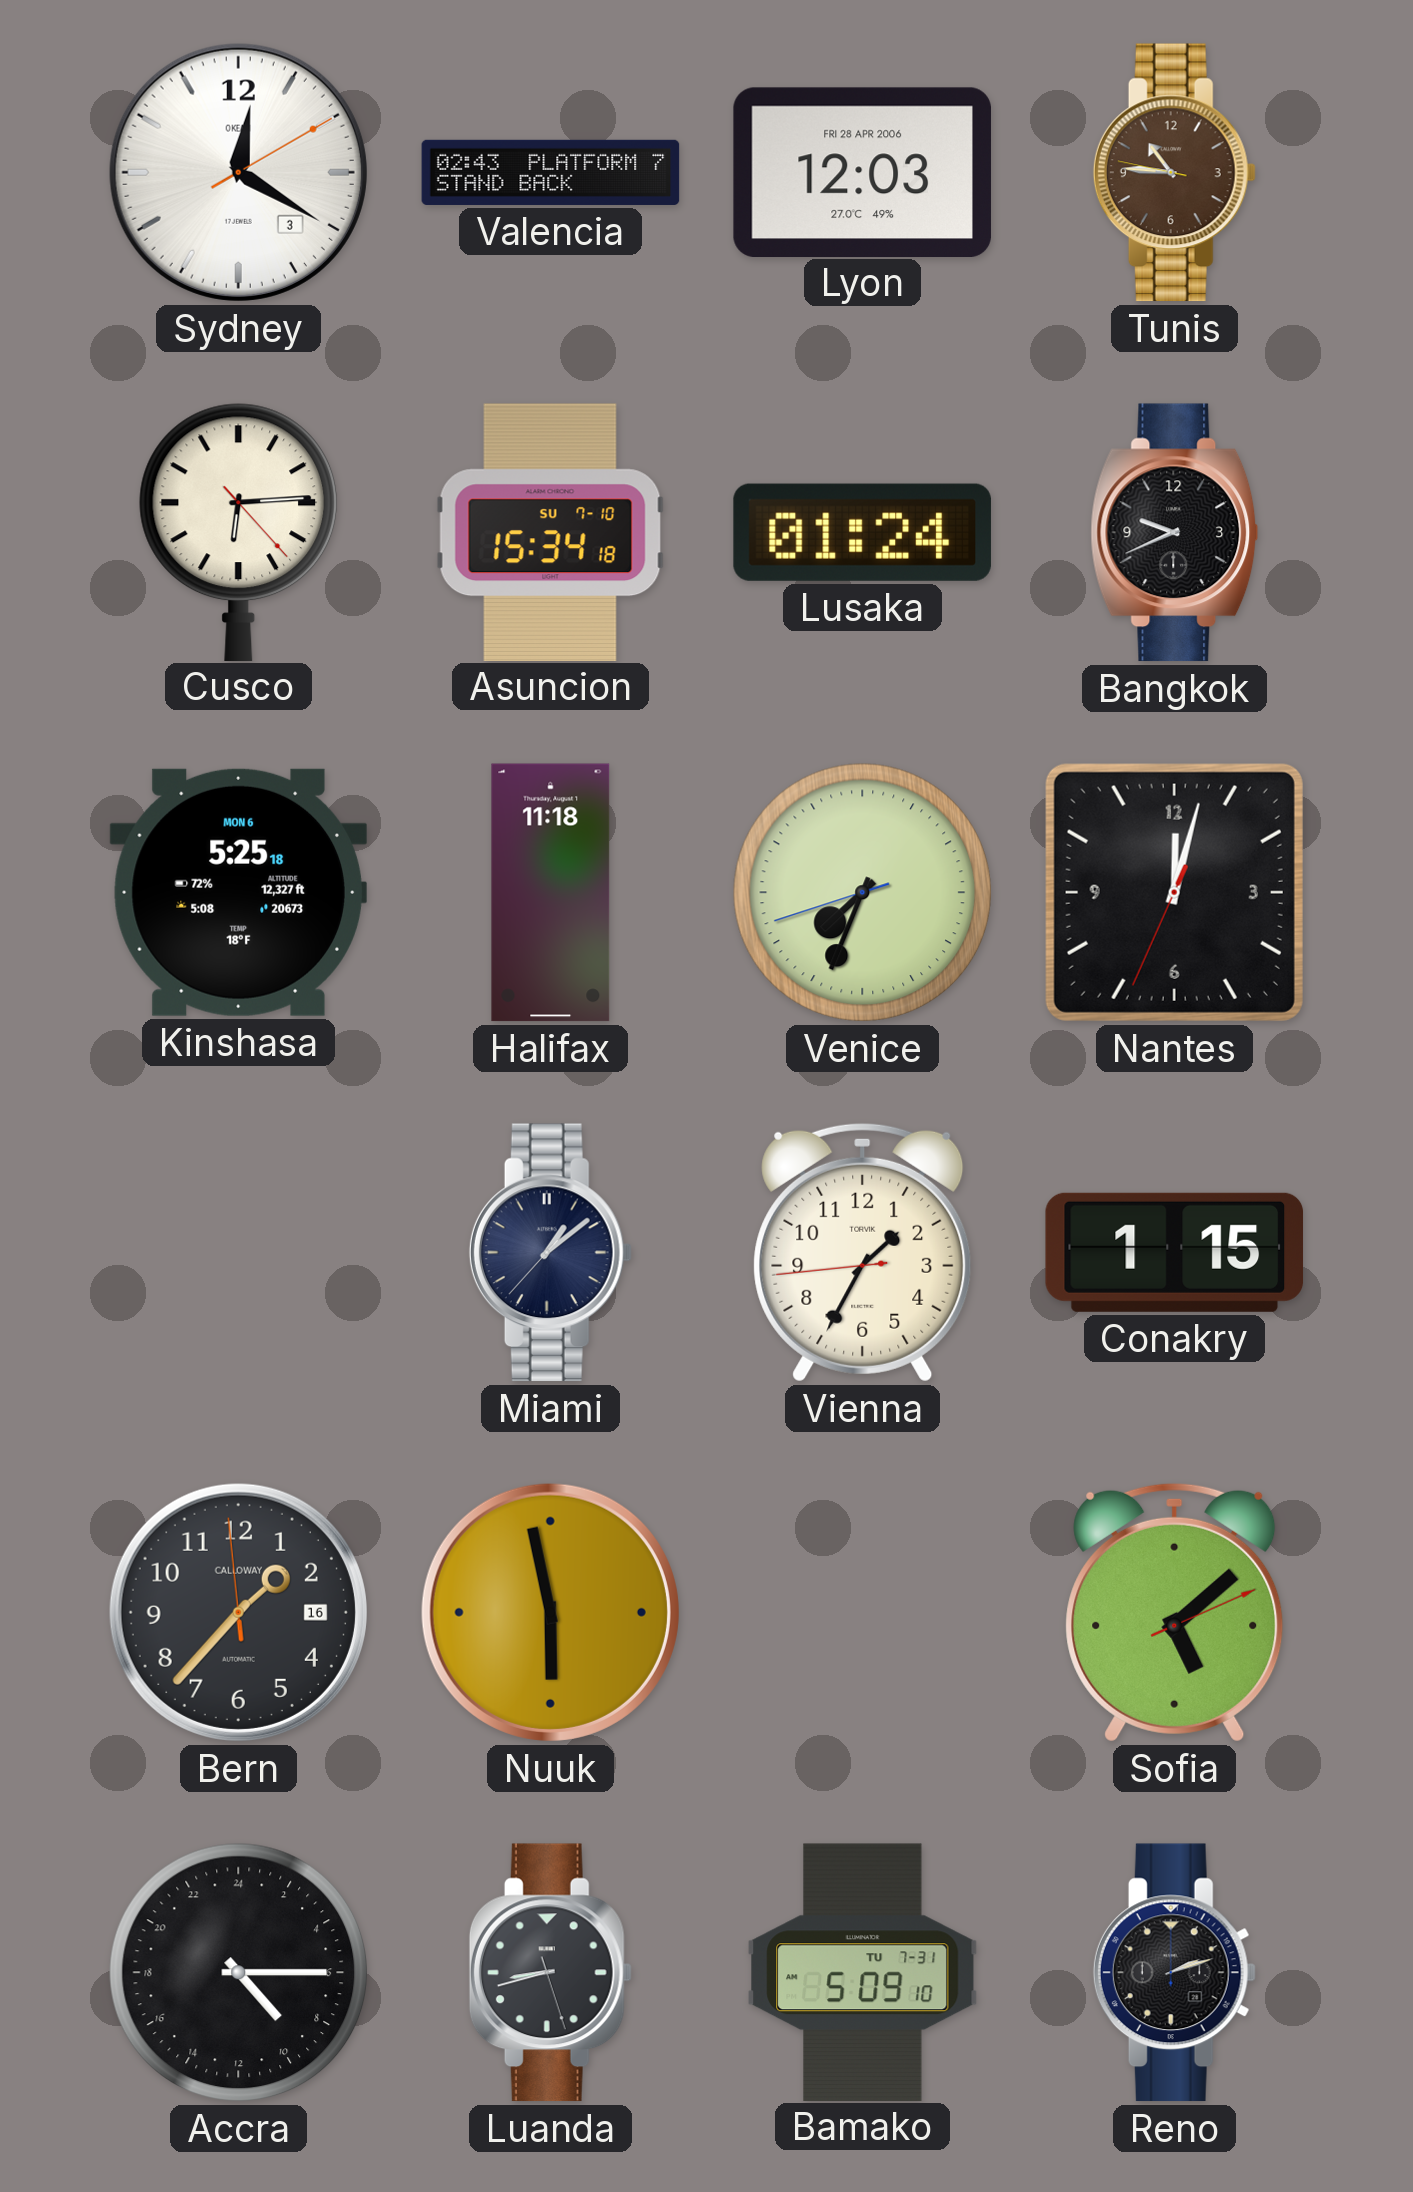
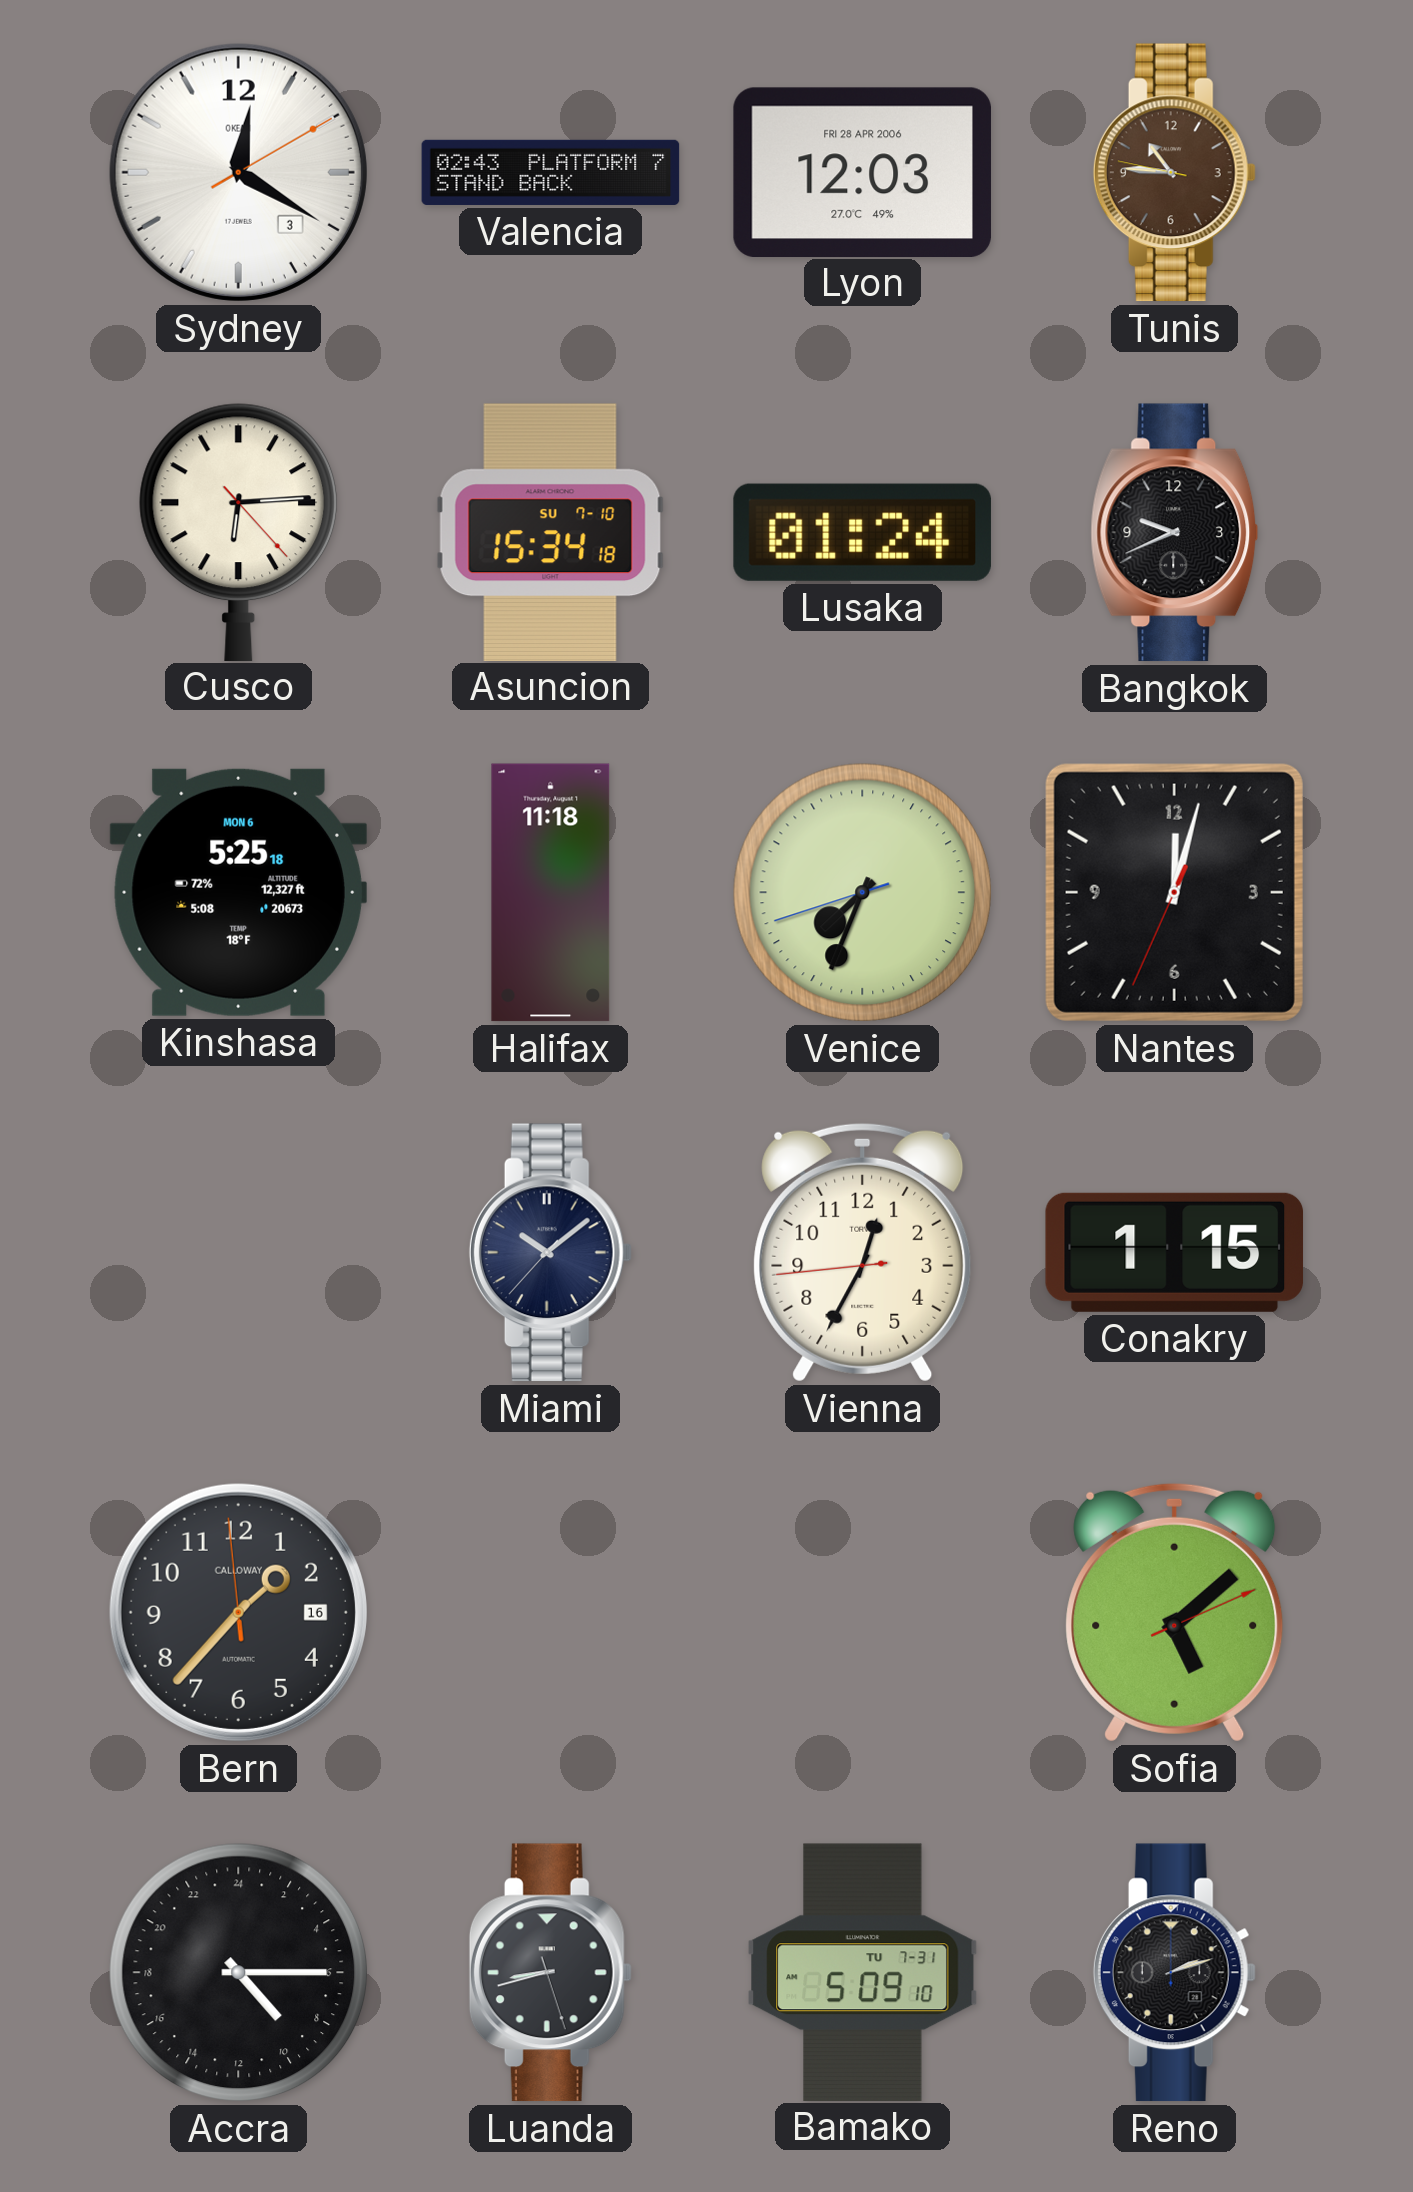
Miami: 1:08 -> 10:08 (550, 1253)
Vienna: 1:34 -> 12:34 (863, 1252)
Nuuk: 5:58 -> none (550, 1612)
